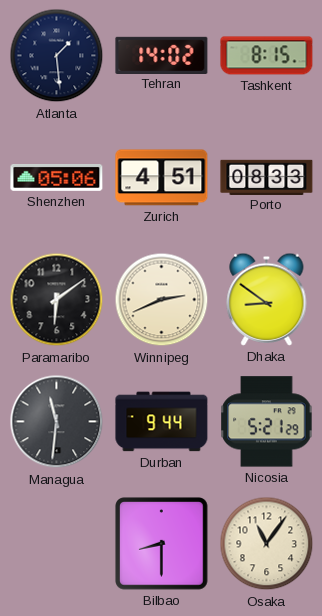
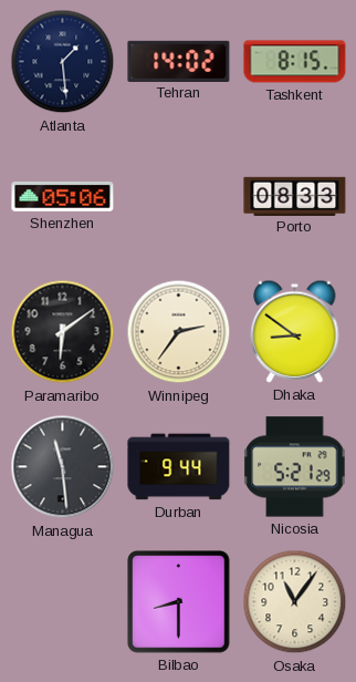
Zurich: 4:51 -> none (162, 178)
Winnipeg: 2:41 -> 2:36 (179, 332)
Managua: 11:31 -> 11:29 (63, 467)
